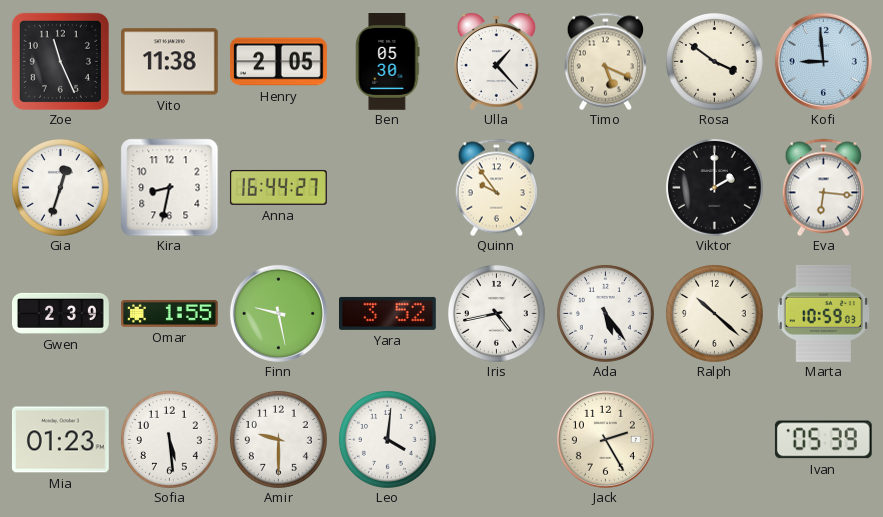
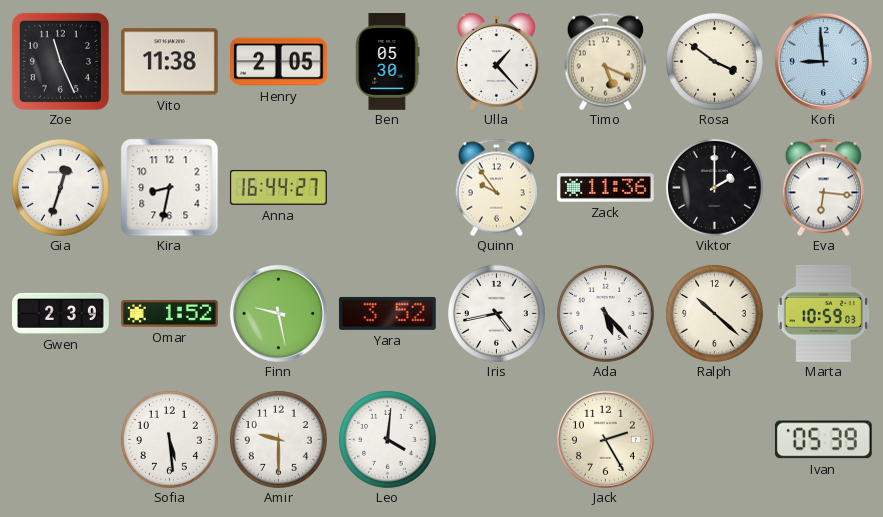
Zack: none -> 11:36 (606, 188)
Omar: 1:55 -> 1:52 (170, 313)
Ada: 5:24 -> 5:23 (606, 314)
Mia: 01:23 -> none (60, 440)
